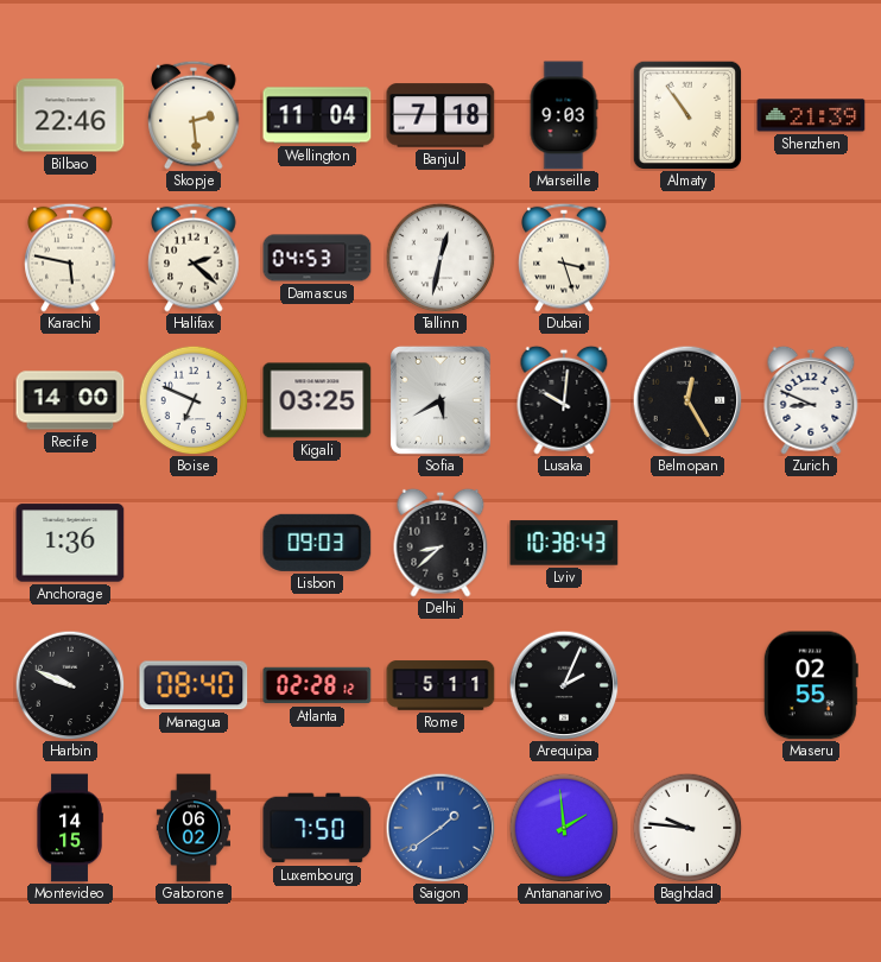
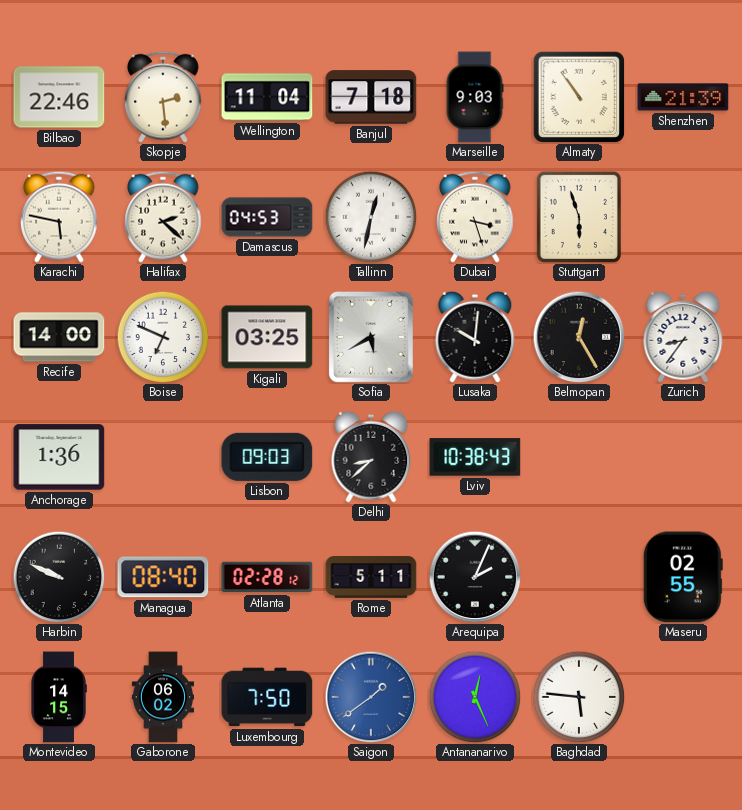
Stuttgart: none -> 5:57 (579, 217)
Zurich: 8:49 -> 8:36 (683, 337)
Antananarivo: 1:59 -> 12:26 (475, 697)
Baghdad: 9:46 -> 5:46 (579, 697)
